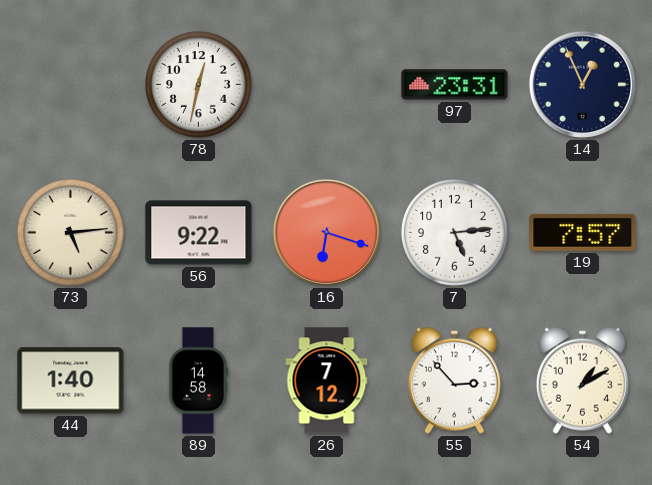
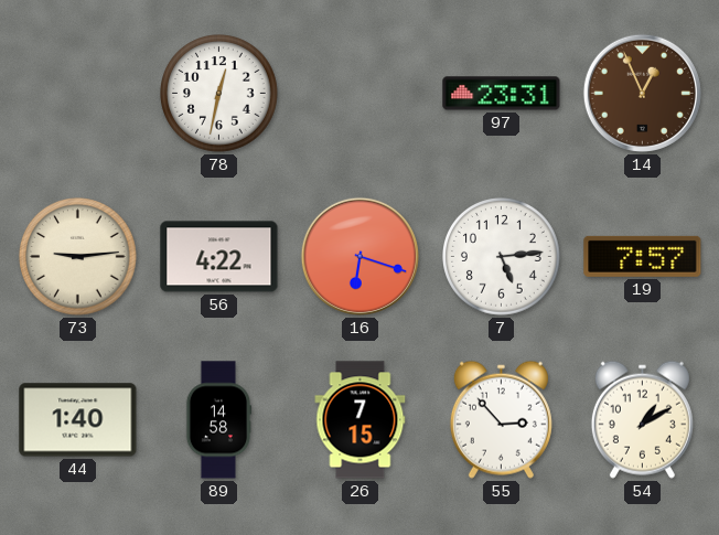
14 dial: navy -> brown (642, 93)
73: 5:14 -> 9:14 (78, 257)
56: 9:22 -> 4:22 (219, 257)
26: 7:12 -> 7:15 (361, 420)
